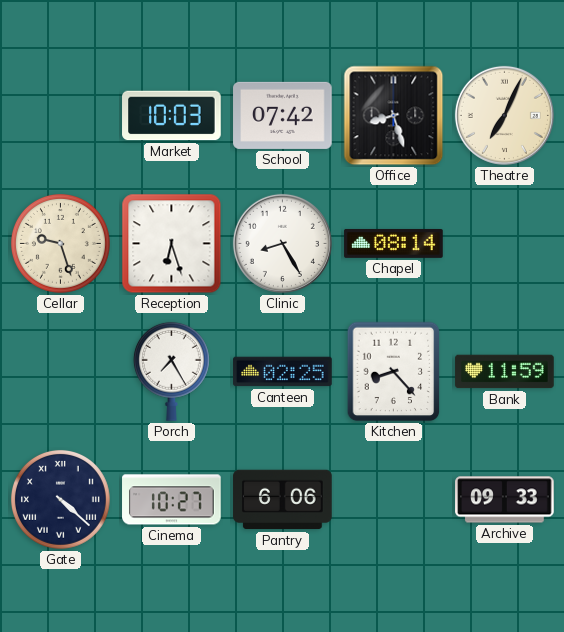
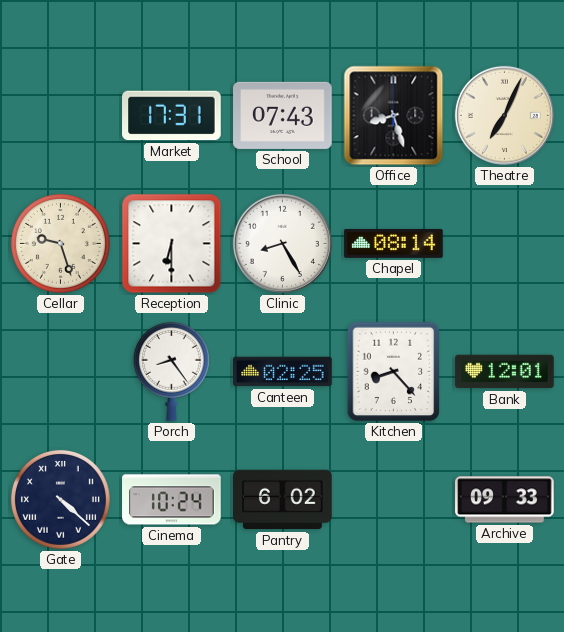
Market: 10:03 -> 17:31 (172, 116)
School: 07:42 -> 07:43 (283, 115)
Reception: 6:27 -> 6:30 (172, 244)
Porch: 7:25 -> 8:24 (171, 371)
Bank: 11:59 -> 12:01 (505, 372)
Cinema: 10:27 -> 10:24 (172, 500)
Pantry: 6:06 -> 6:02 (283, 500)
